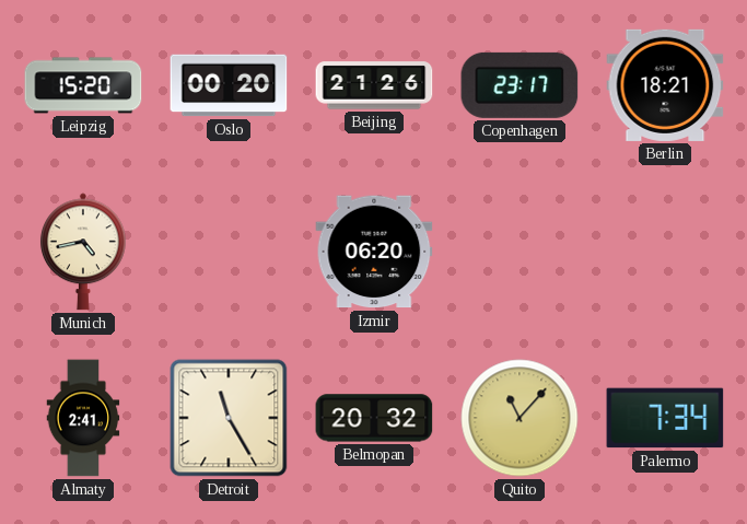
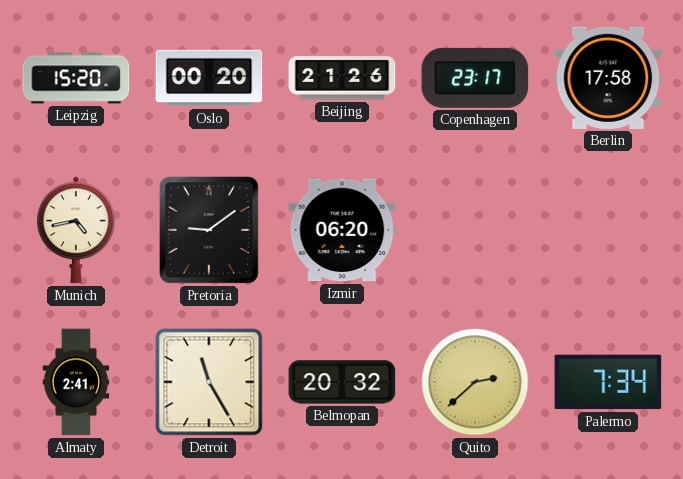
Berlin: 18:21 -> 17:58 (608, 78)
Pretoria: none -> 9:09 (209, 231)
Quito: 11:07 -> 2:38 (475, 382)
